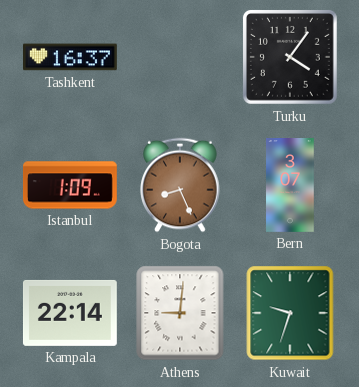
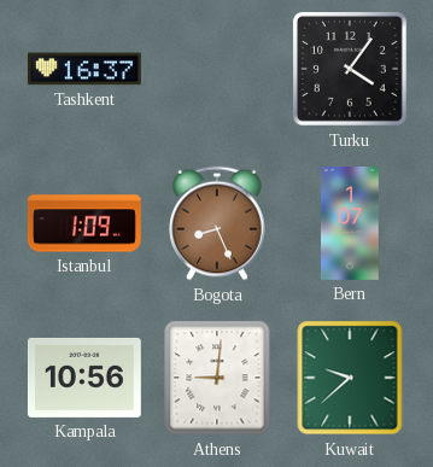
Bern: 3:07 -> 1:07 (350, 224)
Kampala: 22:14 -> 10:56 (84, 378)
Kuwait: 9:33 -> 9:38 (350, 378)
